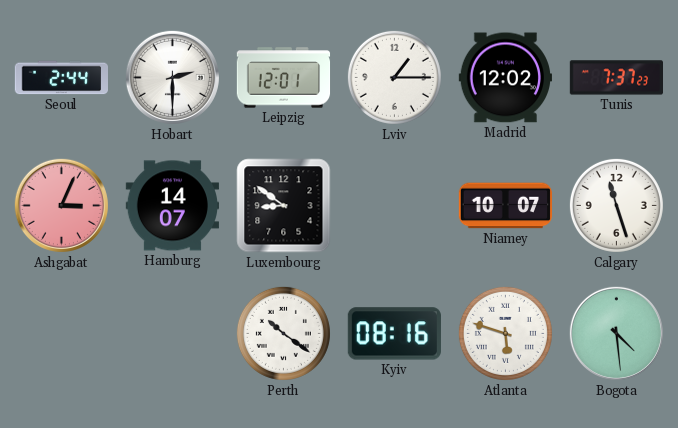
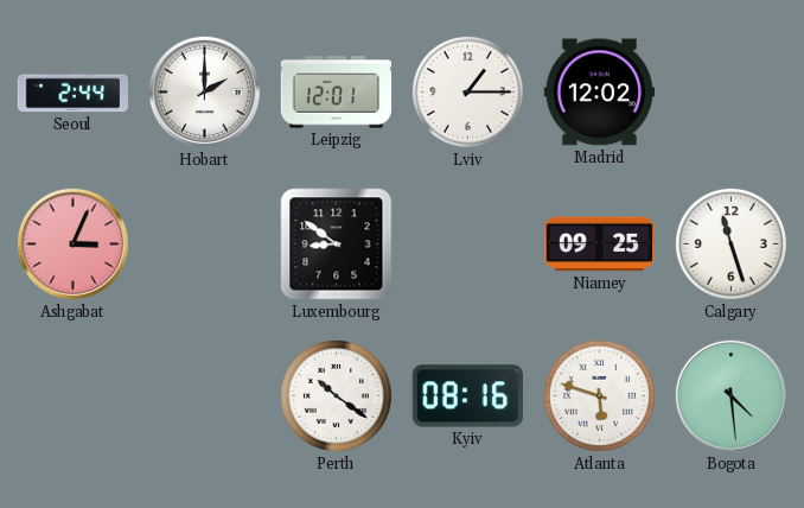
Hobart: 2:30 -> 2:00 (204, 91)
Tunis: 7:37 -> none (616, 78)
Hamburg: 14:07 -> none (172, 206)
Niamey: 10:07 -> 09:25 (600, 245)
